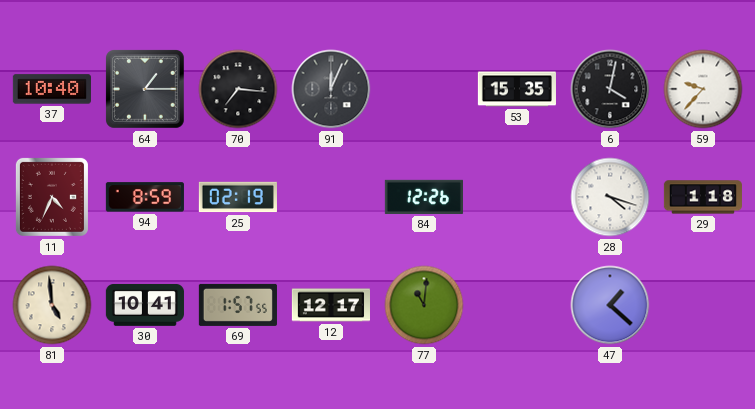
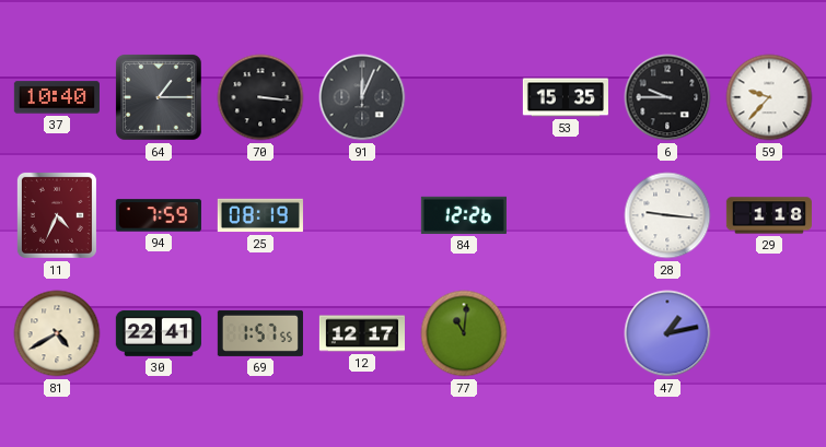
70: 7:16 -> 3:16 (260, 97)
6: 4:02 -> 9:45 (667, 97)
94: 8:59 -> 7:59 (159, 215)
25: 02:19 -> 08:19 (260, 215)
28: 4:18 -> 9:16 (667, 215)
81: 4:59 -> 4:40 (57, 333)
30: 10:41 -> 22:41 (159, 333)
47: 1:22 -> 1:13 (667, 333)
